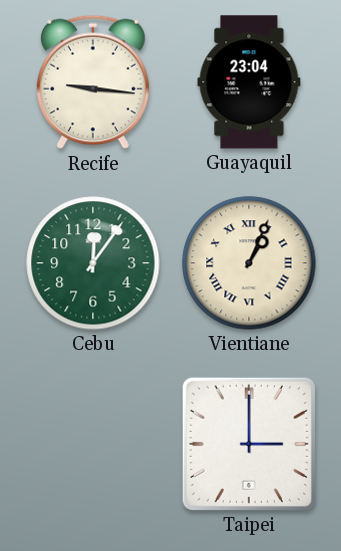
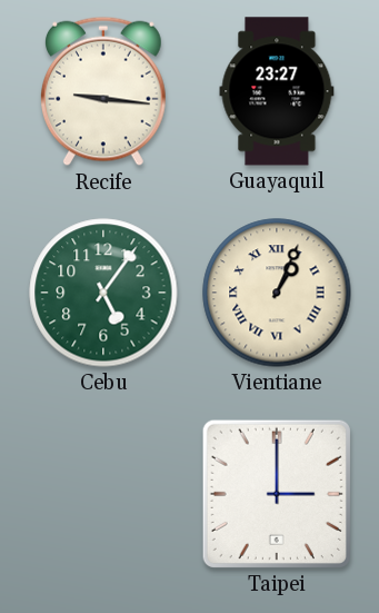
Guayaquil: 23:04 -> 23:27 (277, 91)
Cebu: 12:06 -> 5:06 (103, 293)
